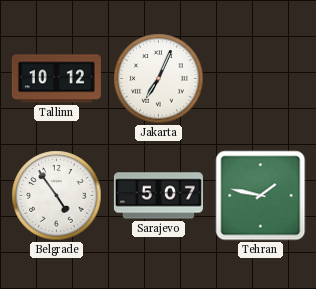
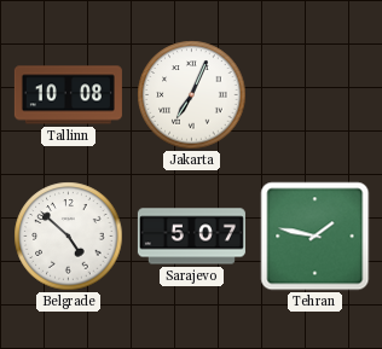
Tallinn: 10:12 -> 10:08 (68, 95)
Belgrade: 4:54 -> 4:52 (69, 237)
